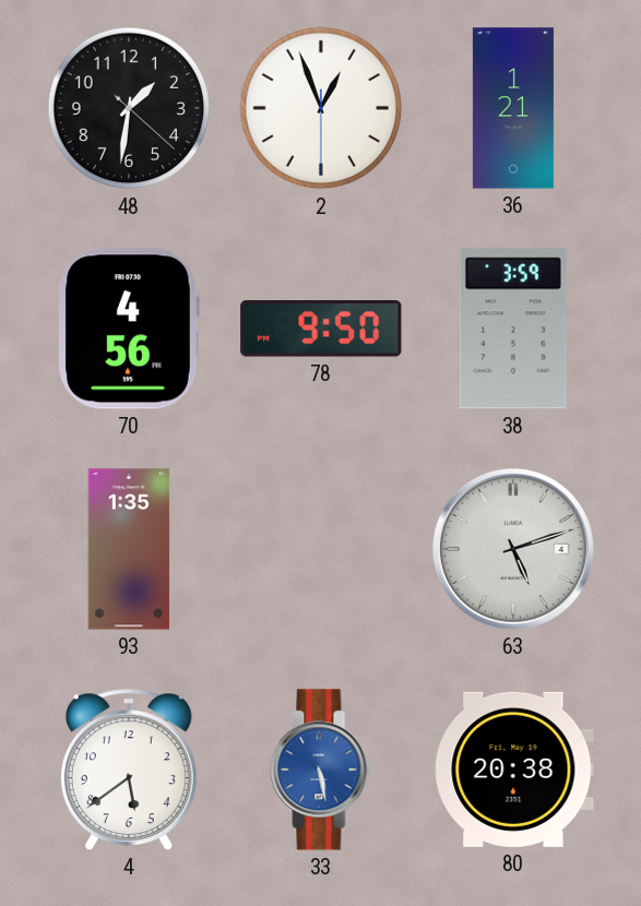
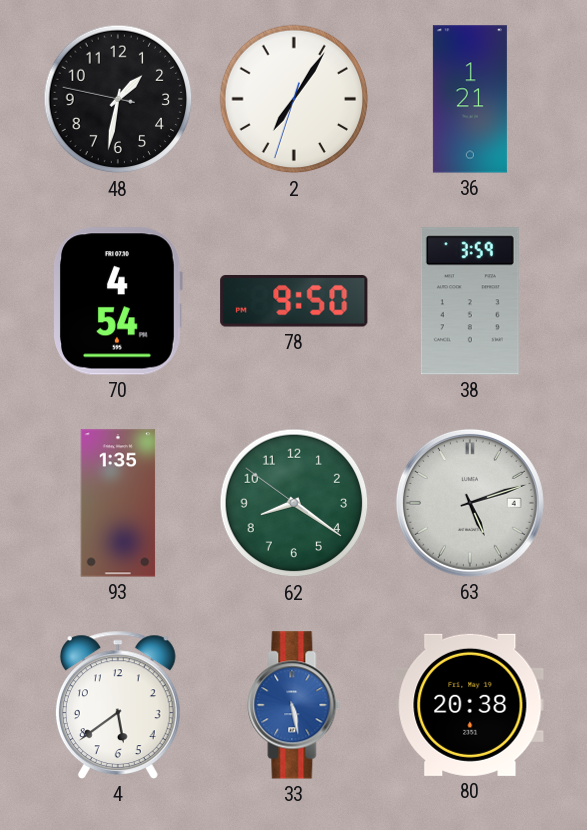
48: 1:31:22 -> 1:31:47 (118, 99)
2: 12:56 -> 7:05 (294, 99)
70: 4:56 -> 4:54 (118, 301)
62: none -> 8:20 (294, 503)
